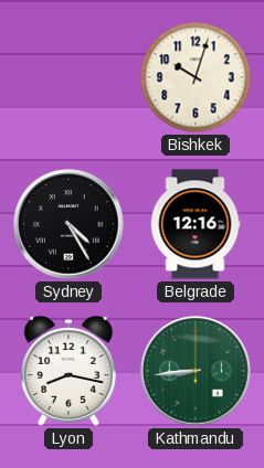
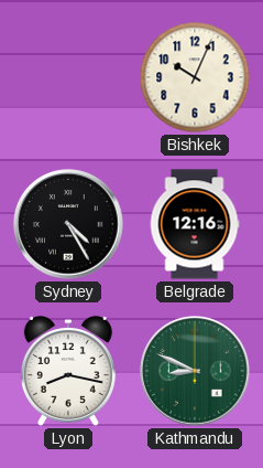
Bishkek: 10:03 -> 10:04 (195, 77)
Kathmandu: 8:44 -> 8:49 (195, 371)
